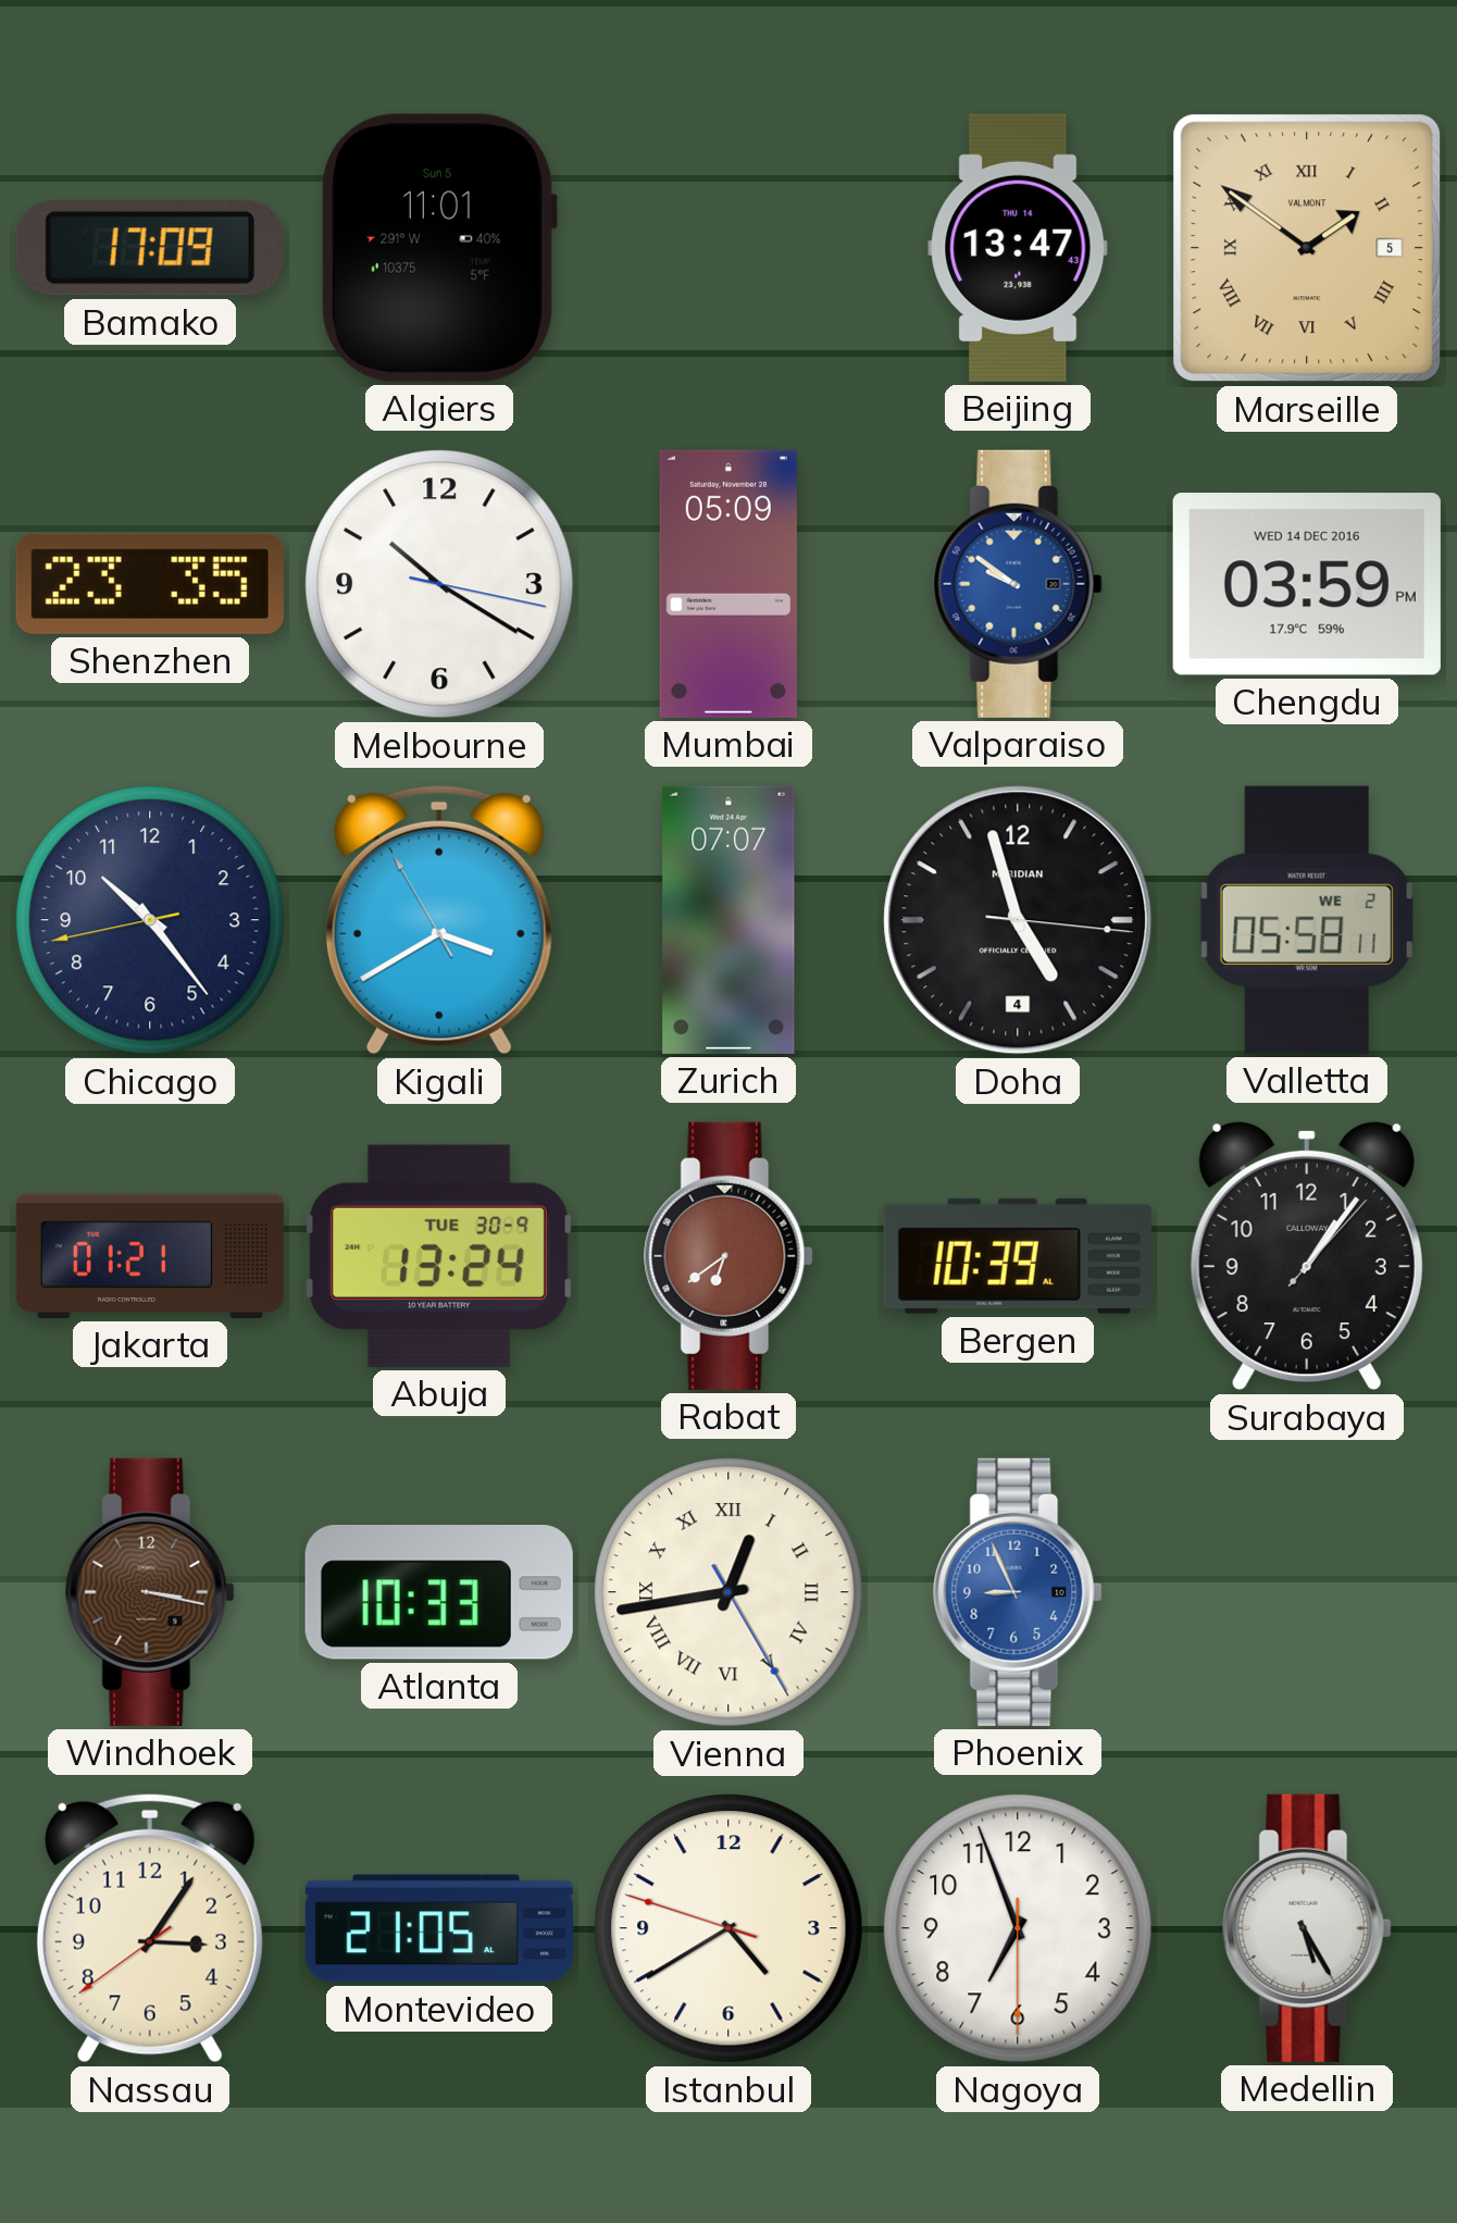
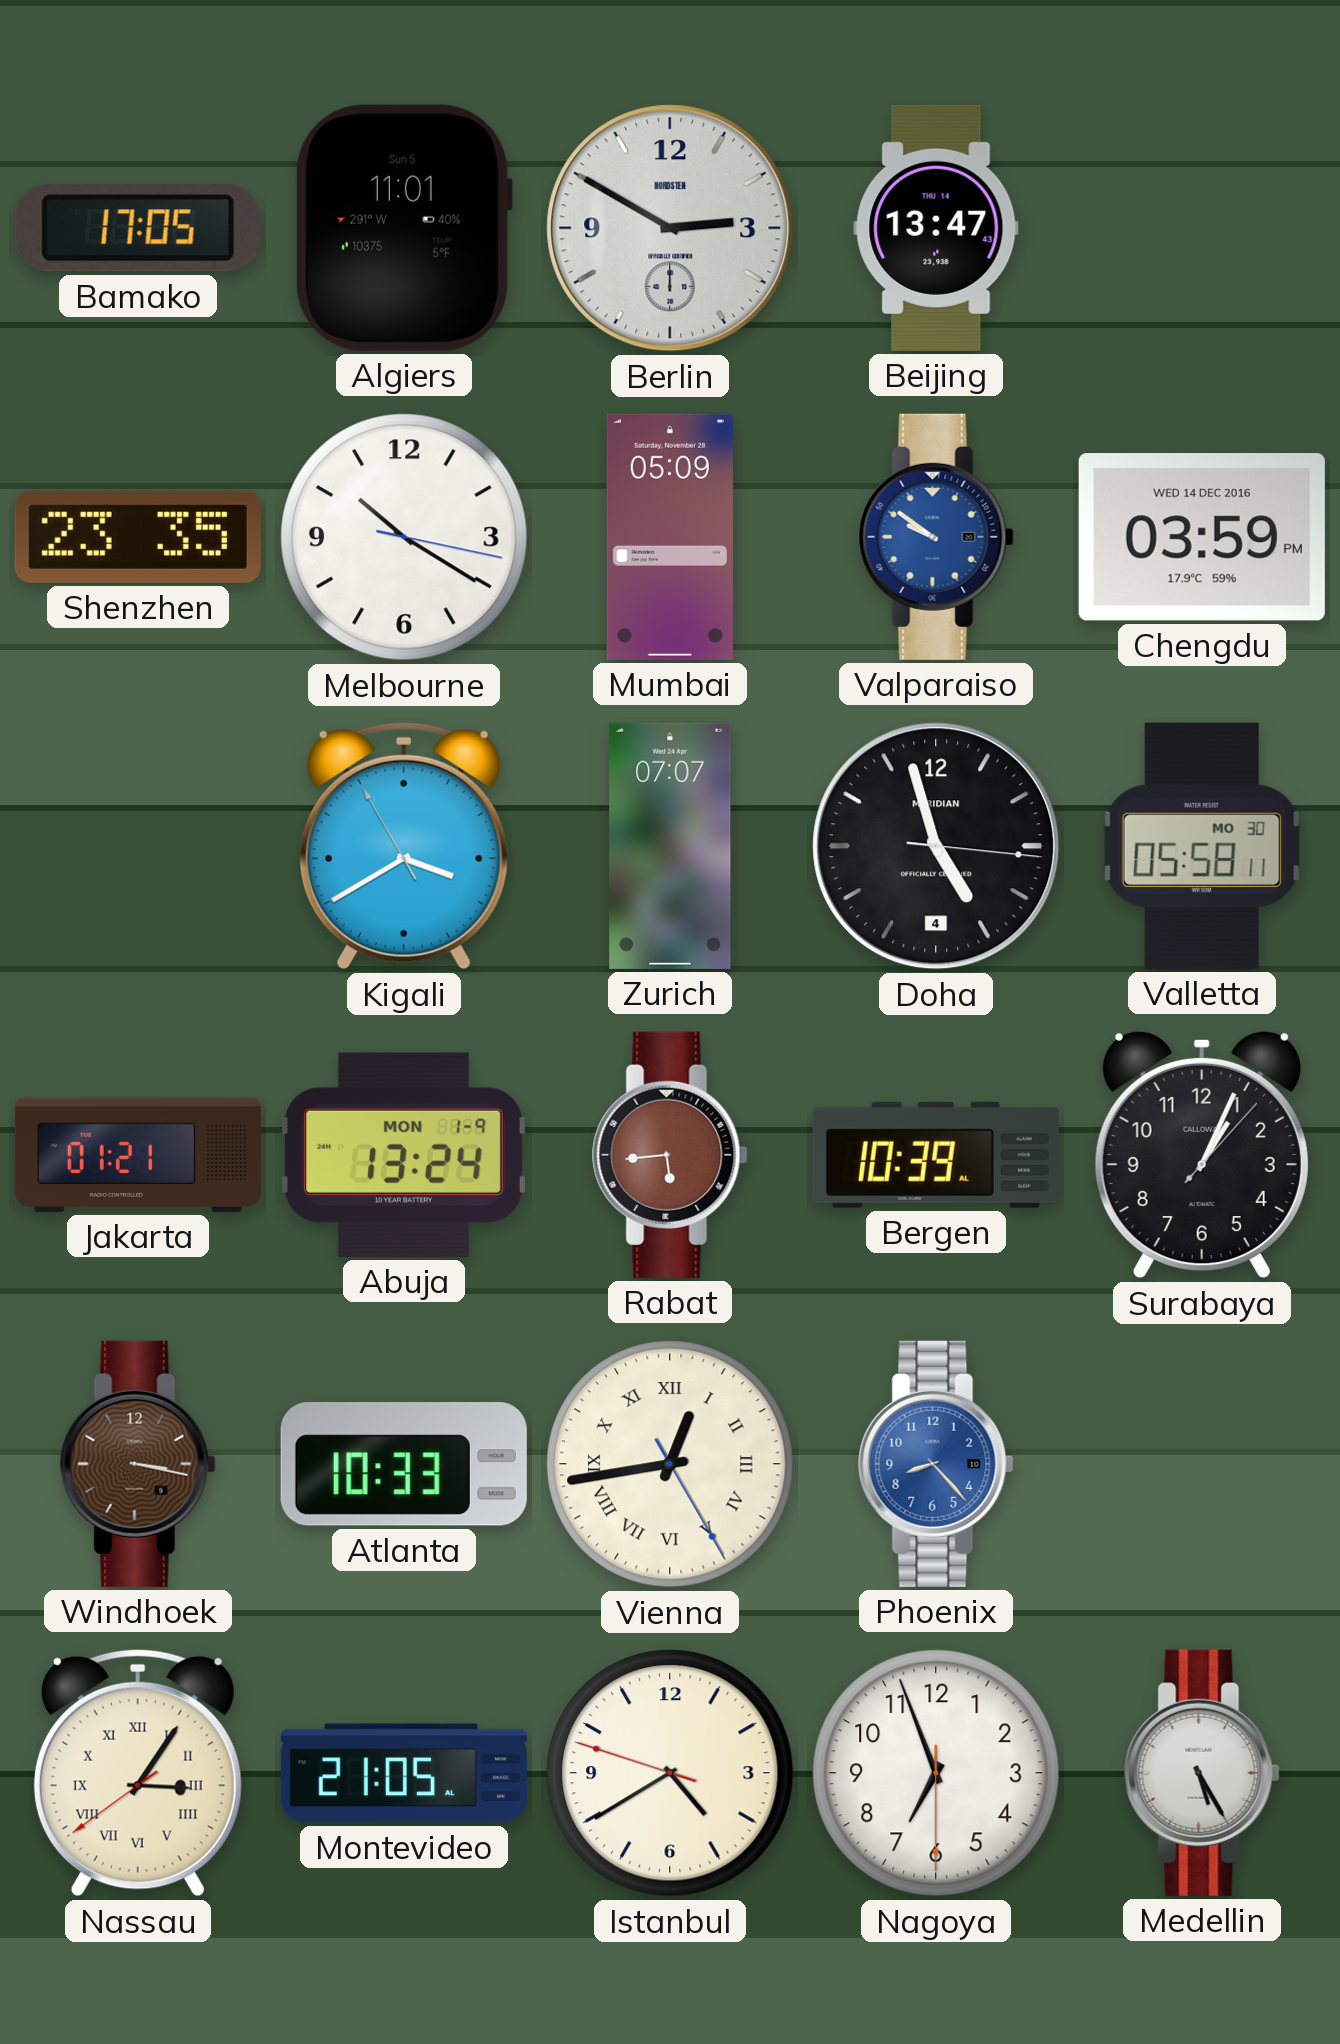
Bamako: 17:09 -> 17:05 (138, 229)
Berlin: none -> 2:50 (670, 228)
Marseille: 1:51 -> none (1307, 248)
Chicago: 10:23 -> none (150, 920)
Valletta date: WE 2 -> MO 30 (1202, 846)
Abuja date: TUE 30-9 -> MON 1-9 (404, 1155)
Rabat: 6:39 -> 5:44 (670, 1155)
Surabaya: 1:06 -> 1:04 (1202, 1155)
Phoenix: 8:56 -> 8:23 (936, 1464)
Nassau numerals: Arabic -> Roman (138, 1773)
